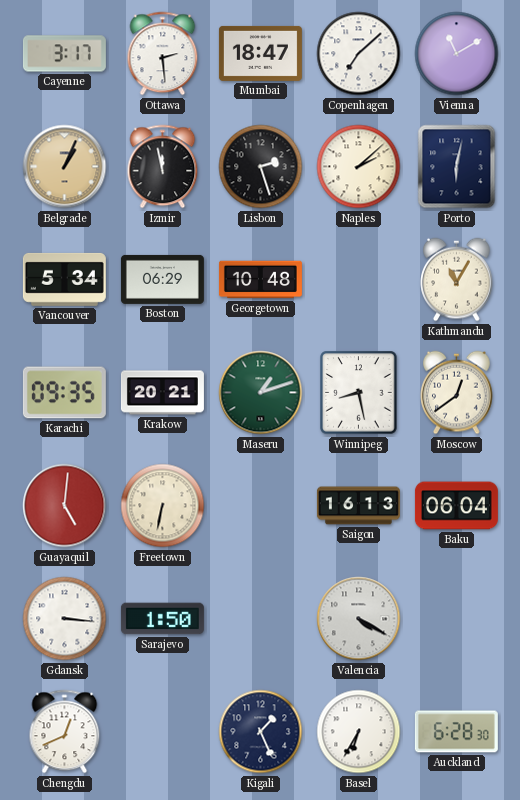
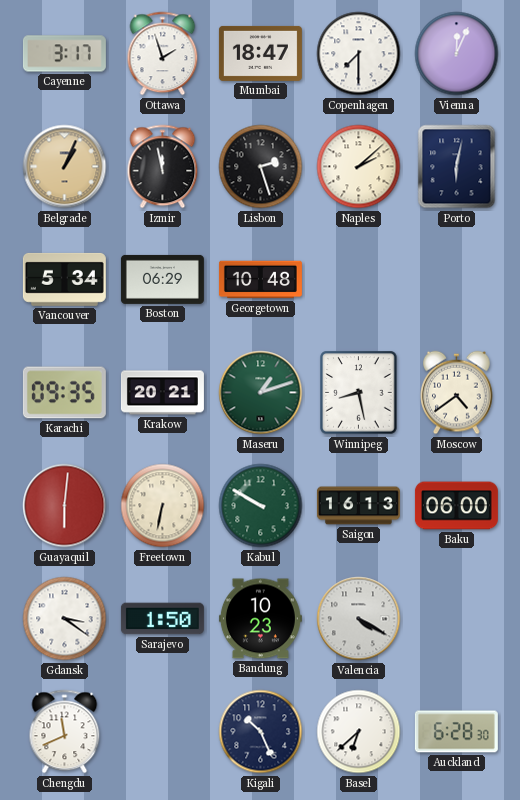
Ottawa: 2:29 -> 1:57 (163, 54)
Copenhagen: 7:08 -> 7:30 (359, 54)
Vienna: 11:10 -> 12:04 (457, 54)
Kathmandu: 11:05 -> none (457, 280)
Moscow: 12:39 -> 4:39 (457, 393)
Guayaquil: 5:01 -> 6:01 (65, 506)
Kabul: none -> 9:50 (261, 506)
Baku: 06:04 -> 06:00 (456, 506)
Gdansk: 3:16 -> 3:21 (65, 619)
Bandung: none -> 10:23 (260, 619)
Chengdu: 12:41 -> 11:41 (65, 732)
Kigali: 1:26 -> 10:26 (261, 732)
Basel: 6:35 -> 6:38 (359, 732)
